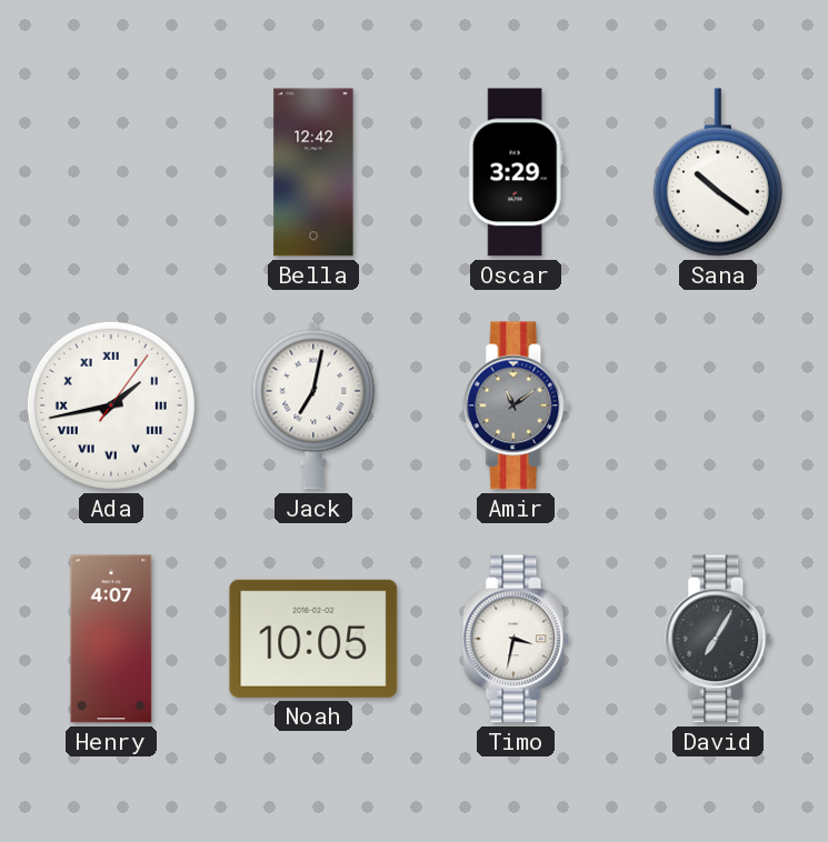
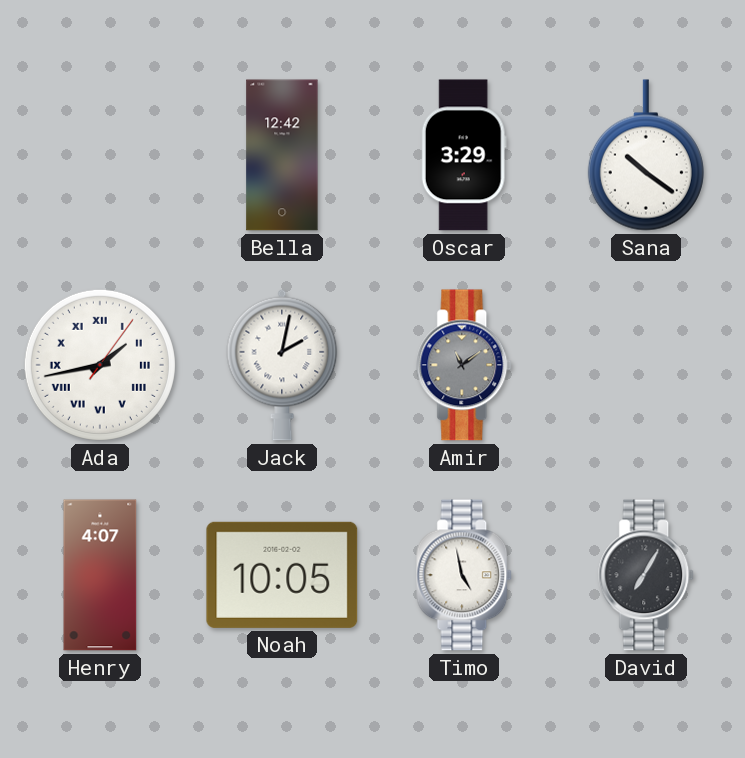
Jack: 7:02 -> 2:02 (282, 365)
Timo: 3:32 -> 4:58 (465, 575)
